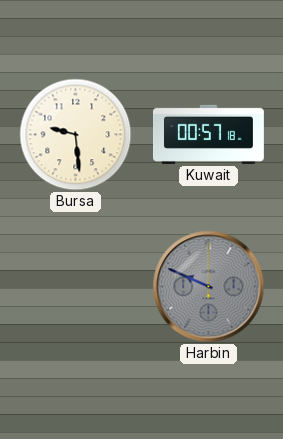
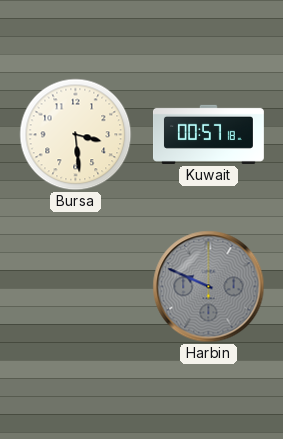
Bursa: 9:29 -> 3:29 (76, 135)
